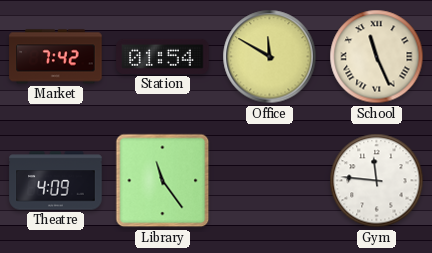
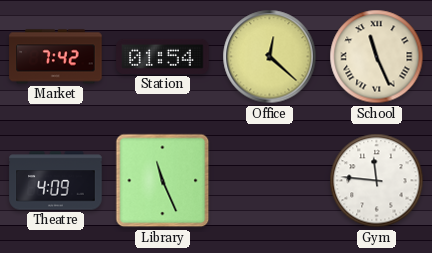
Office: 11:50 -> 12:22 (270, 57)
Library: 11:24 -> 11:26 (163, 181)
